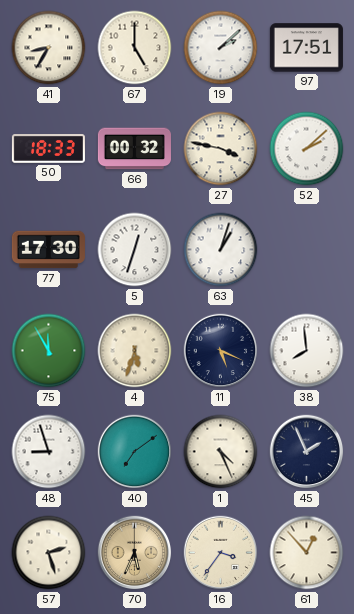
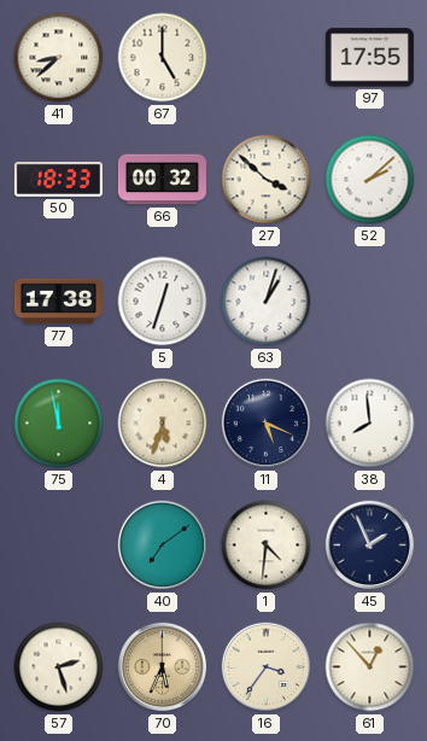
41: 8:35 -> 8:38 (59, 58)
19: 2:08 -> none (221, 48)
97: 17:51 -> 17:55 (369, 58)
27: 3:47 -> 3:52 (267, 180)
77: 17:30 -> 17:38 (58, 302)
75: 11:55 -> 11:58 (59, 424)
48: 8:57 -> none (49, 452)
1: 4:26 -> 4:31 (267, 545)
